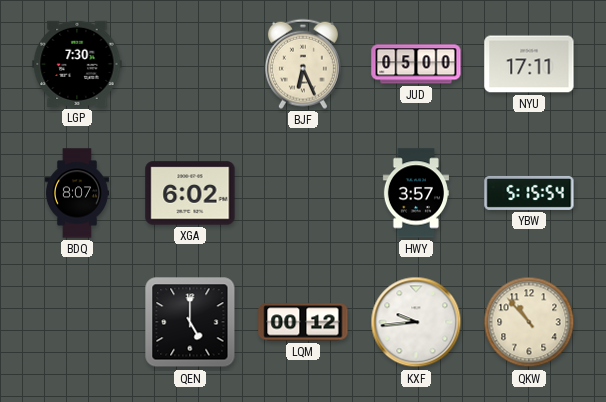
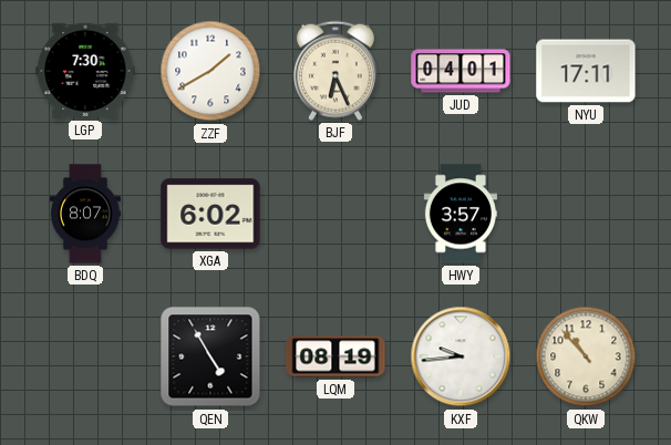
ZZF: none -> 1:40 (210, 71)
JUD: 05:00 -> 04:01 (461, 71)
YBW: 5:15 -> none (529, 193)
QEN: 5:00 -> 4:55 (210, 356)
LQM: 00:12 -> 08:19 (335, 356)
